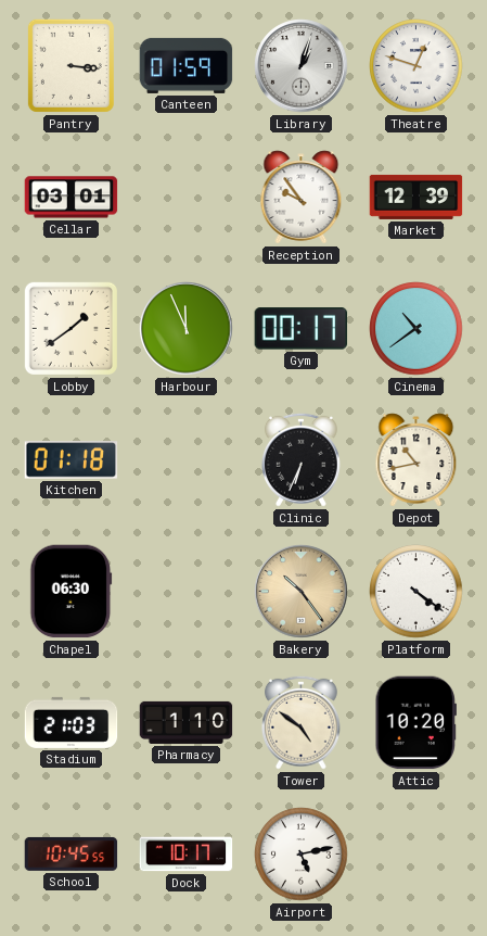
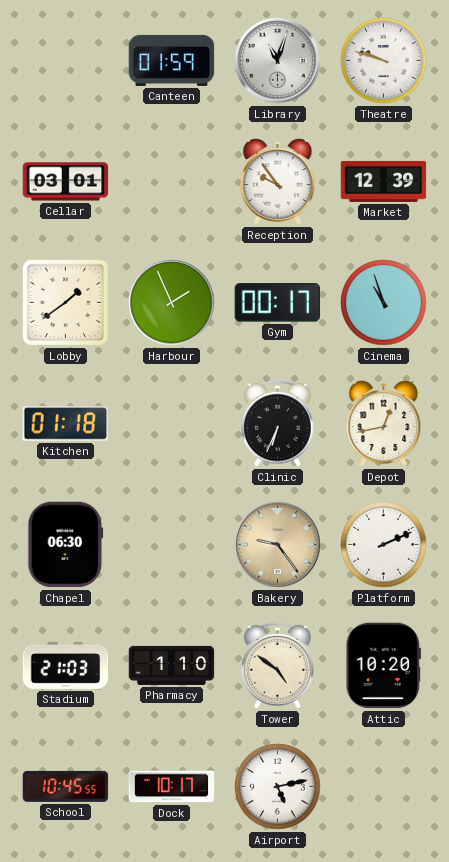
Pantry: 3:16 -> none (71, 65)
Library: 1:03 -> 11:03 (278, 61)
Theatre: 12:48 -> 9:48 (384, 61)
Harbour: 11:56 -> 1:56 (172, 303)
Cinema: 10:39 -> 10:57 (384, 303)
Depot: 10:43 -> 12:43 (384, 424)
Bakery: 10:24 -> 9:24 (278, 545)
Platform: 4:21 -> 2:11 (384, 545)
